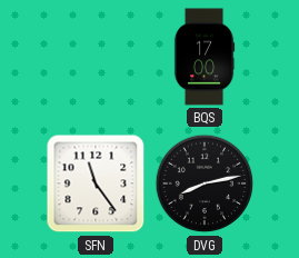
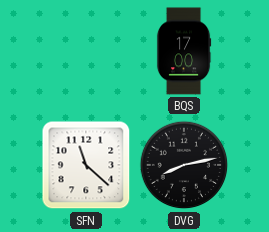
SFN: 11:24 -> 11:22 (86, 165)
